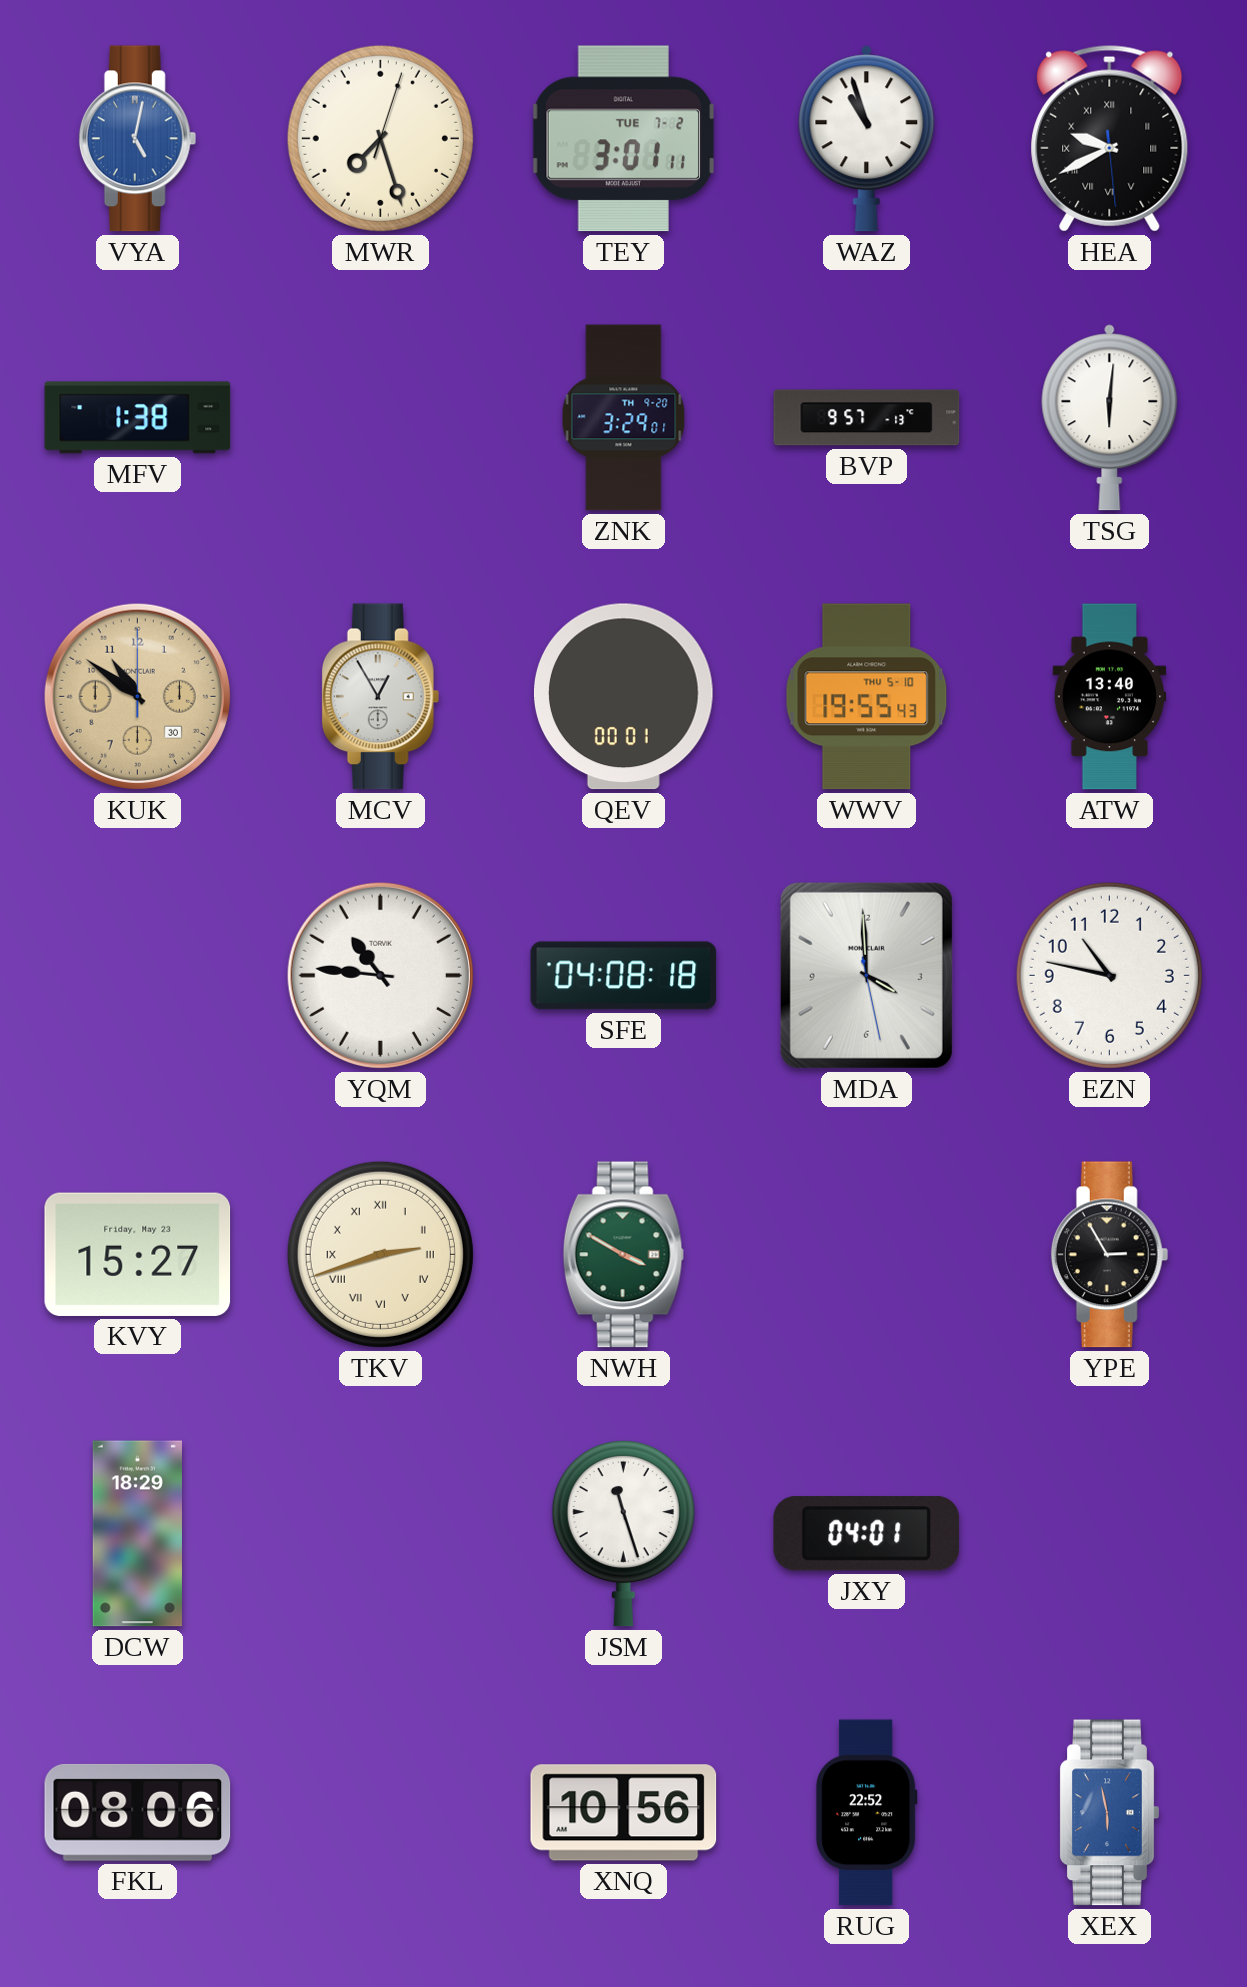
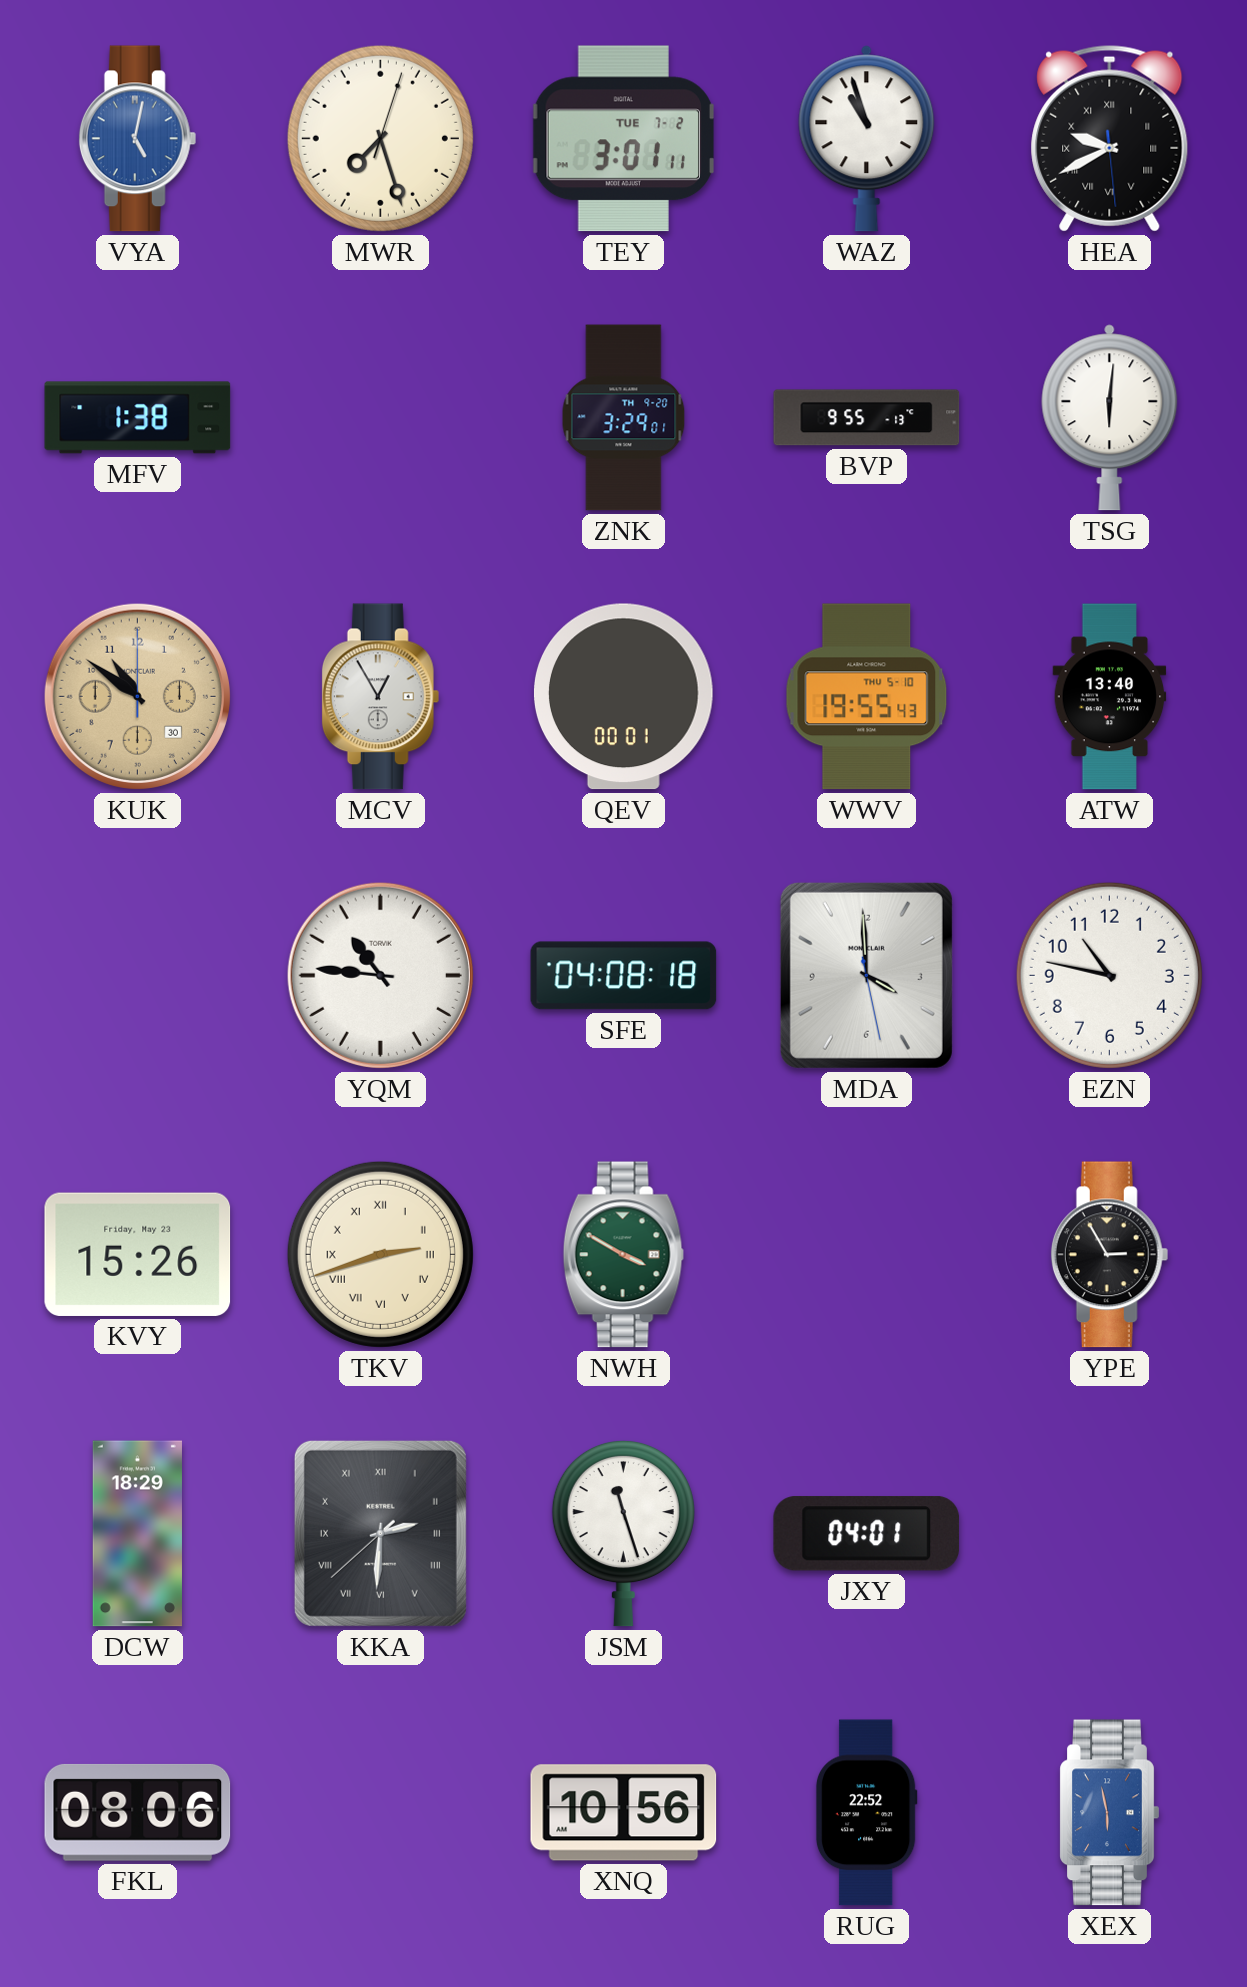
BVP: 9:57 -> 9:55 (867, 418)
KVY: 15:27 -> 15:26 (138, 1254)
KKA: none -> 2:30 (380, 1533)
